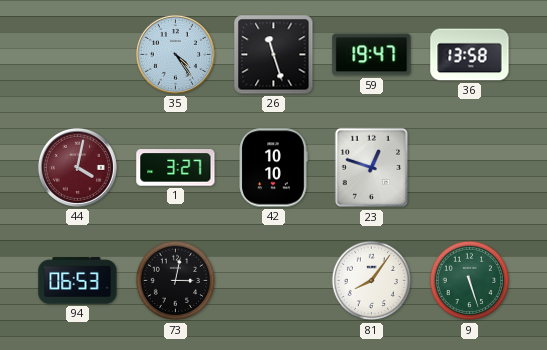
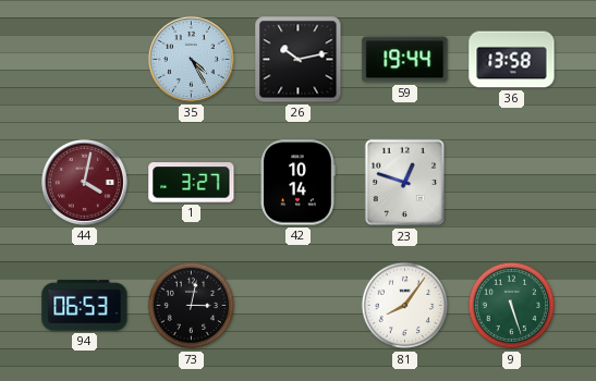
35: 4:24 -> 4:25 (191, 59)
26: 11:27 -> 10:13 (299, 60)
59: 19:47 -> 19:44 (405, 60)
42: 10:10 -> 10:14 (297, 183)
